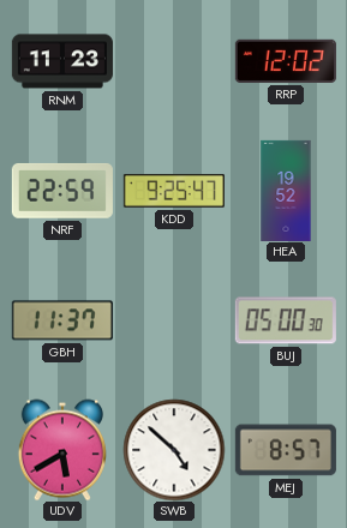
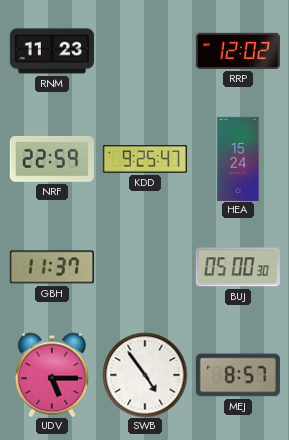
HEA: 19:52 -> 15:24 (238, 159)
UDV: 5:40 -> 5:15 (52, 375)
SWB: 4:52 -> 4:54 (145, 375)
